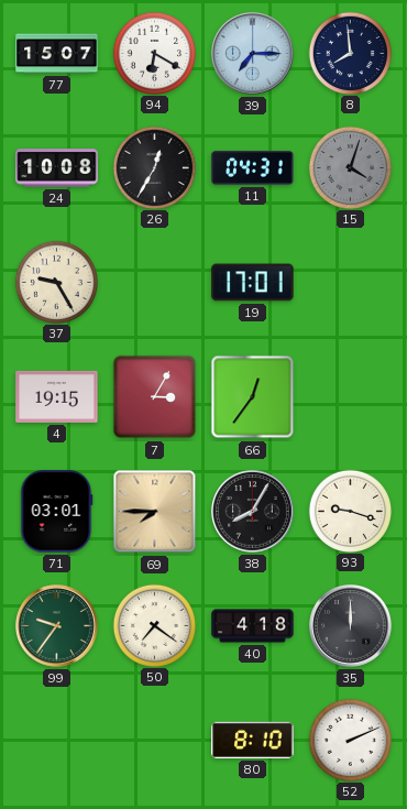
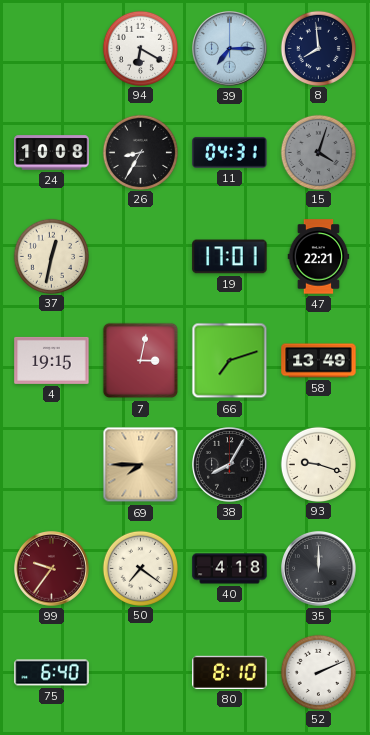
77: 15:07 -> none (57, 54)
26: 12:35 -> 8:35 (140, 152)
37: 9:25 -> 12:32 (51, 256)
47: none -> 22:21 (319, 257)
7: 3:05 -> 3:02 (141, 361)
66: 12:36 -> 7:12 (230, 361)
58: none -> 13:49 (319, 361)
71: 03:01 -> none (57, 512)
99 dial: green -> burgundy (52, 569)
75: none -> 6:40 (52, 673)
